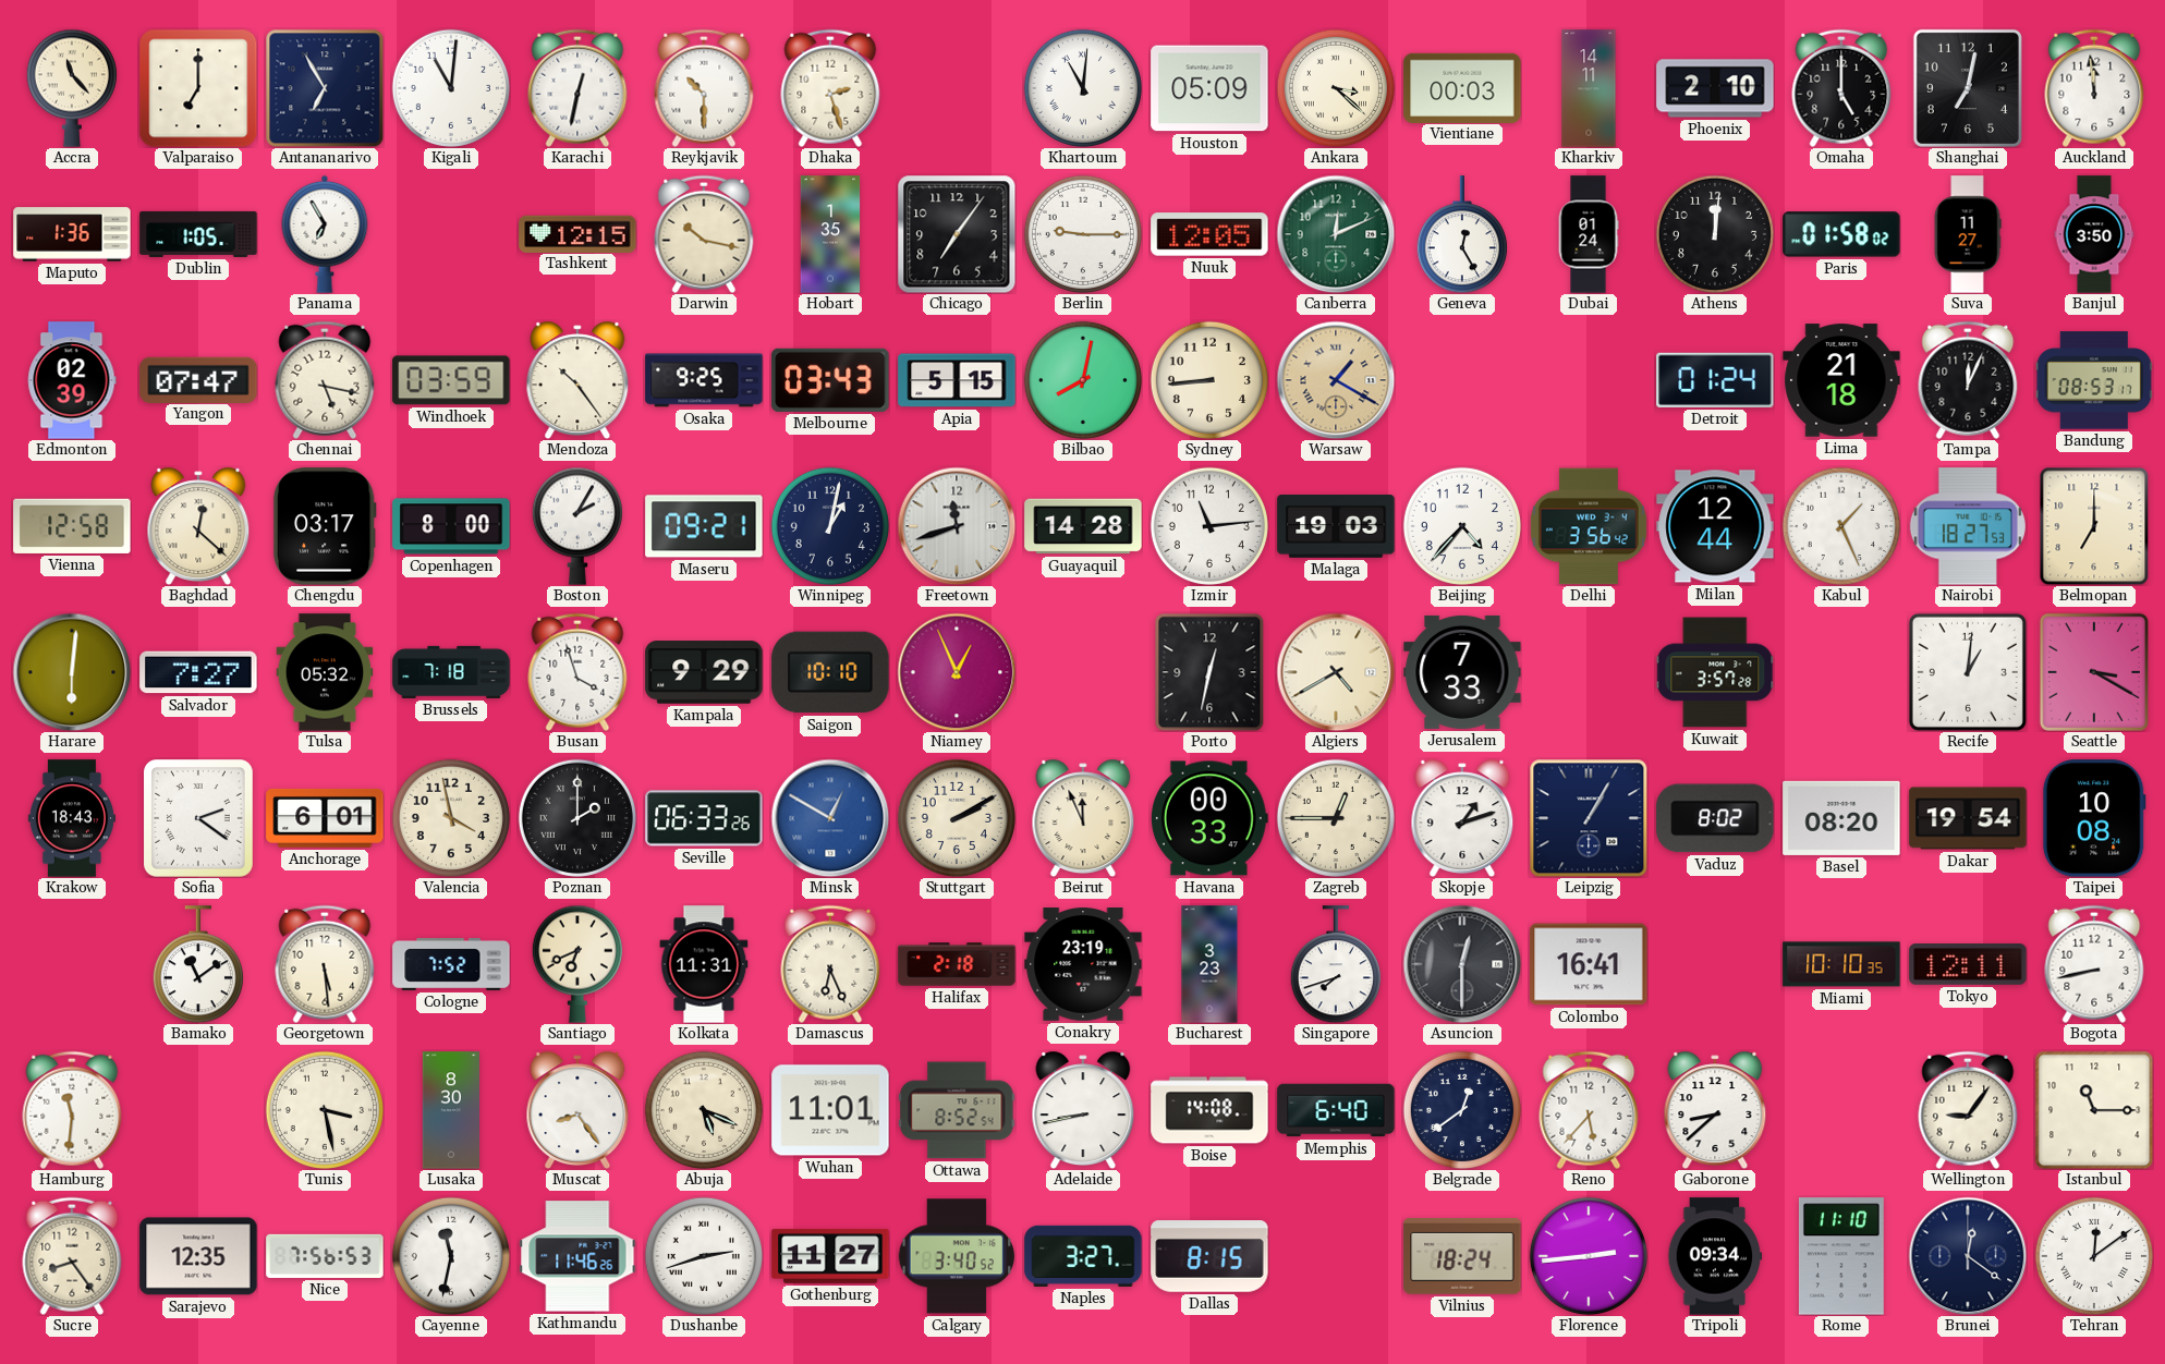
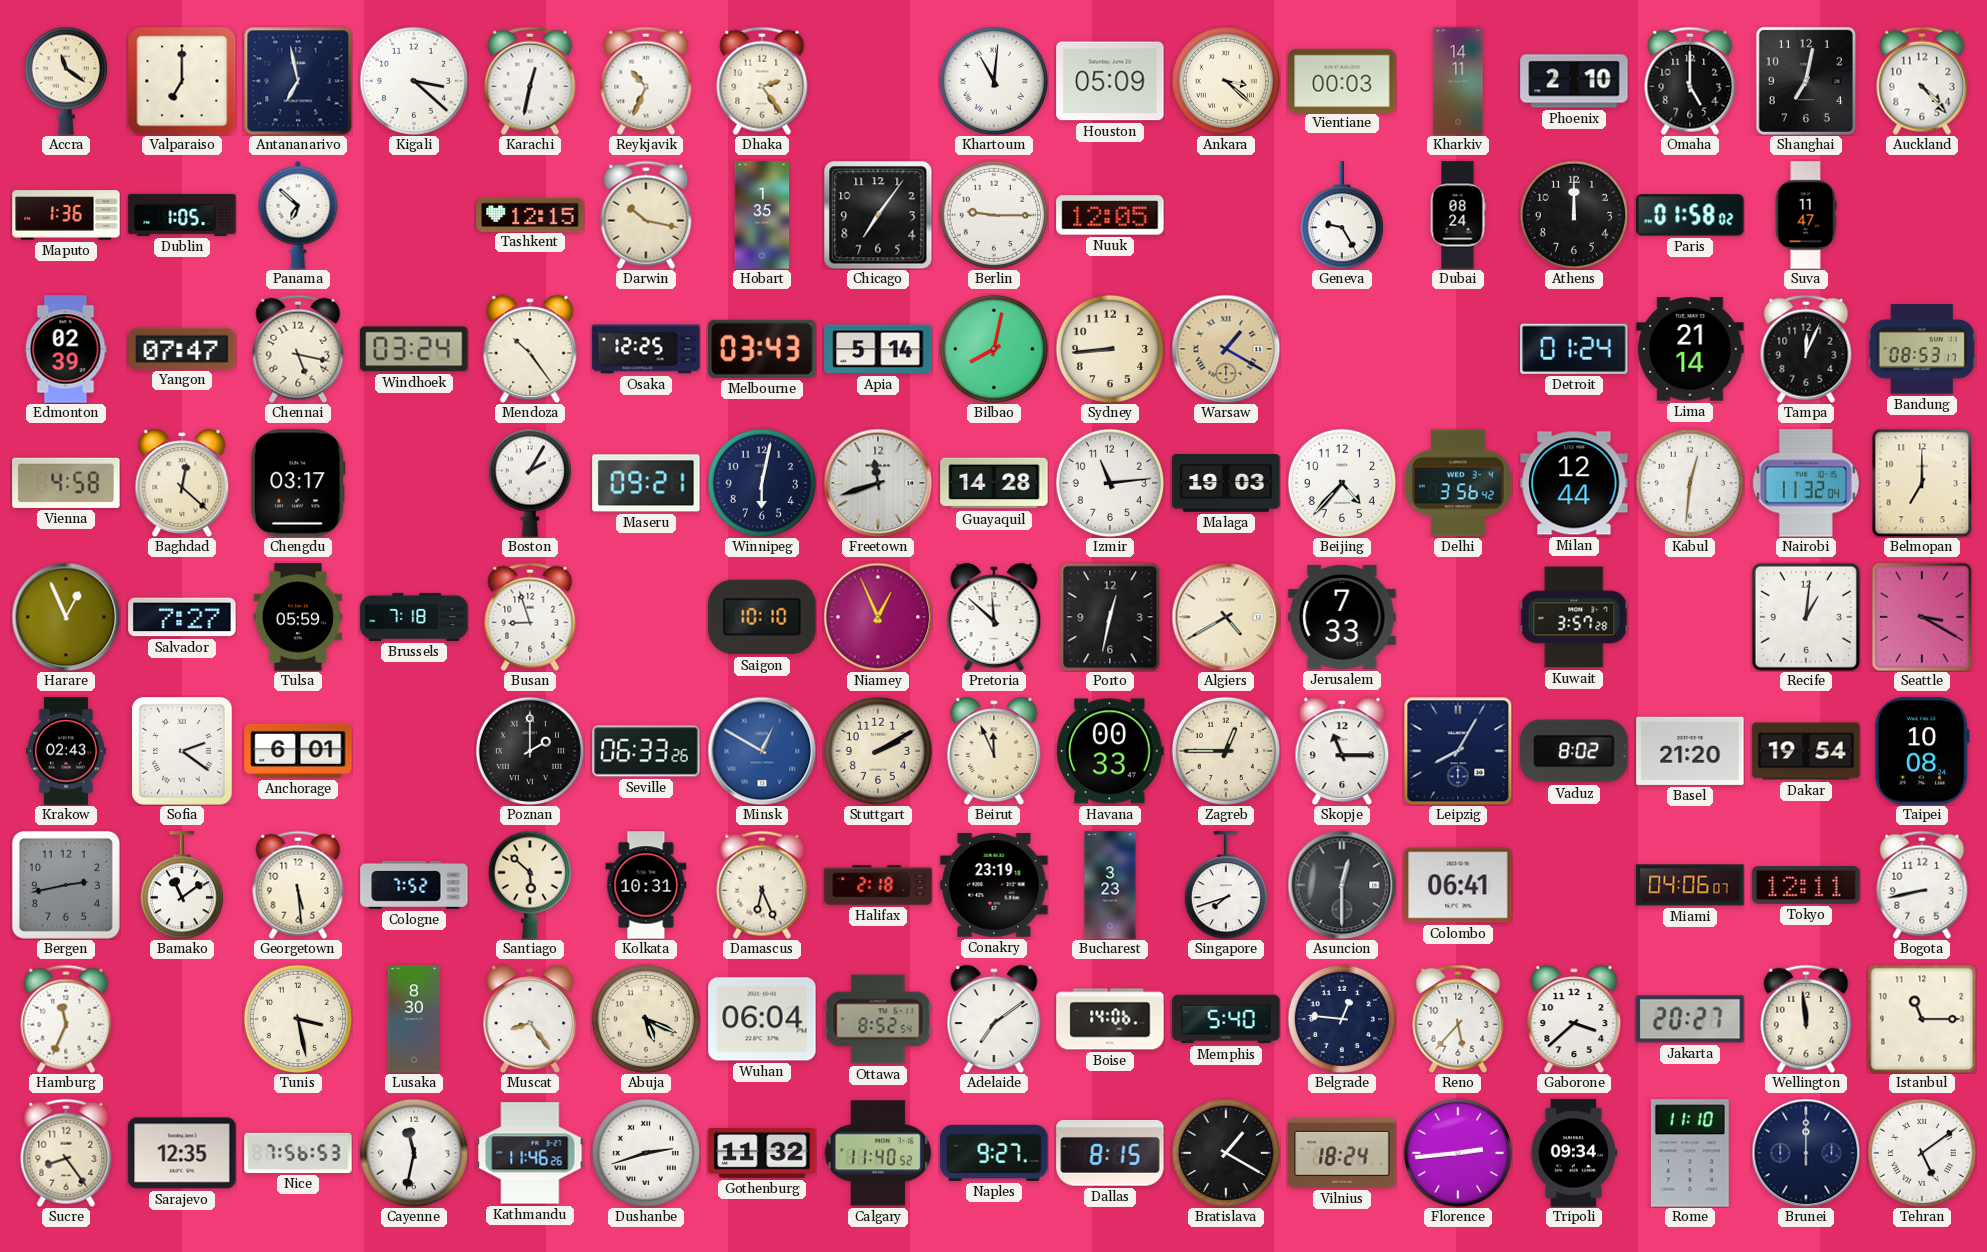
Accra: 11:23 -> 11:21 (66, 81)
Antananarivo: 6:55 -> 6:58 (298, 81)
Kigali: 11:01 -> 3:22 (414, 81)
Reykjavik: 10:30 -> 10:34 (646, 81)
Dhaka: 2:27 -> 2:24 (762, 81)
Auckland: 11:59 -> 4:23 (1922, 81)
Panama: 6:55 -> 6:52 (298, 215)
Canberra: 12:11 -> none (1336, 234)
Geneva: 12:25 -> 9:25 (1342, 215)
Dubai: 01:24 -> 08:24 (1458, 215)
Athens: 12:01 -> 12:00 (1574, 215)
Suva: 11:27 -> 11:47 (1806, 215)
Banjul: 3:50 -> none (2094, 234)
Windhoek: 03:59 -> 03:24 (414, 349)
Osaka: 9:25 -> 12:25 (646, 349)
Apia: 5:15 -> 5:14 (878, 349)
Lima: 21:18 -> 21:14 (1690, 349)
Vienna: 12:58 -> 4:58 (66, 483)
Copenhagen: 8:00 -> none (451, 526)
Winnipeg: 1:02 -> 6:02 (762, 483)
Kabul: 1:26 -> 12:31 (1690, 483)
Nairobi: 18:27 -> 11:32 (1806, 483)
Harare: 6:01 -> 12:56 (66, 617)
Tulsa: 05:32 -> 05:59 (298, 617)
Busan: 3:57 -> 8:57 (530, 617)
Kampala: 9:29 -> none (704, 672)
Pretoria: none -> 11:52 (994, 616)
Krakow: 18:43 -> 02:43 (66, 751)
Valencia: 3:58 -> none (451, 818)
Skopje: 1:12 -> 11:15 (1342, 750)
Leipzig: 1:05 -> 8:05 (1458, 751)
Basel: 08:20 -> 21:20 (1690, 751)
Bergen: none -> 2:43 (66, 885)
Santiago: 6:41 -> 5:52 (530, 885)
Kolkata: 11:31 -> 10:31 (646, 885)
Colombo: 16:41 -> 06:41 (1458, 885)
Miami: 10:10 -> 04:06 (1690, 885)
Hamburg: 11:31 -> 11:34 (66, 1019)
Wuhan: 11:01 -> 06:04 (762, 1019)
Adelaide: 8:43 -> 7:09 (994, 1018)
Boise: 14:08 -> 14:06 (1110, 1019)
Memphis: 6:40 -> 5:40 (1226, 1019)
Belgrade: 12:39 -> 12:46 (1342, 1019)
Gaborone: 8:38 -> 3:38 (1574, 1018)
Jakarta: none -> 20:27 (1690, 1019)
Wellington: 9:06 -> 11:59 (1806, 1019)
Gothenburg: 11:27 -> 11:32 (762, 1153)
Calgary: 3:40 -> 11:40 (878, 1153)
Naples: 3:27 -> 9:27 (994, 1153)
Bratislava: none -> 1:20 (1226, 1153)
Brunei: 12:21 -> 12:00 (1806, 1153)
Tehran: 12:09 -> 5:09 (1922, 1153)
